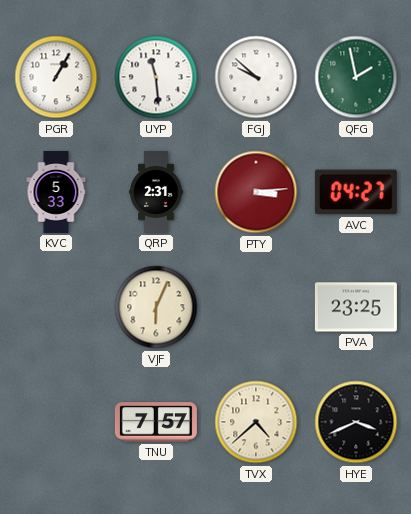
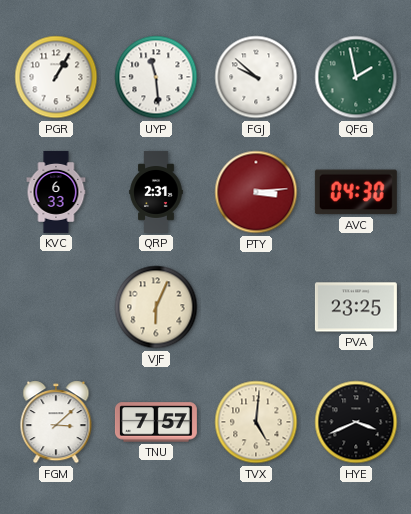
KVC: 5:33 -> 6:33 (56, 192)
AVC: 04:27 -> 04:30 (356, 192)
FGM: none -> 3:08 (56, 422)
TVX: 4:38 -> 5:01 (256, 422)
